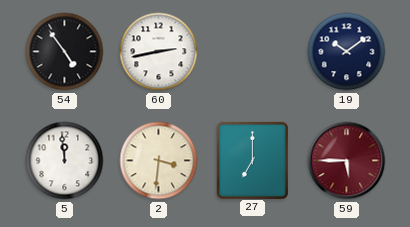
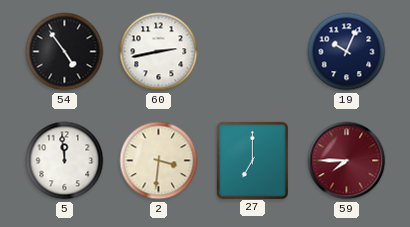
19: 10:09 -> 10:04 (347, 52)
59: 5:45 -> 7:45 (347, 161)
